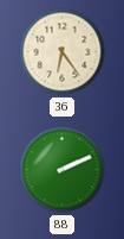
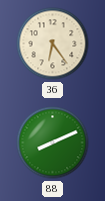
88: 2:11 -> 8:11 (53, 143)
